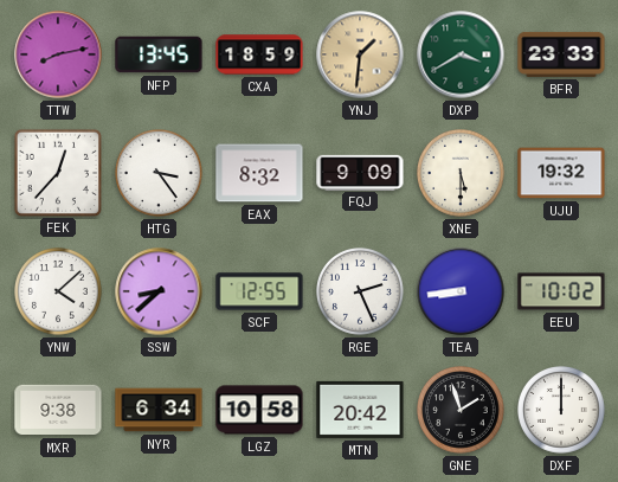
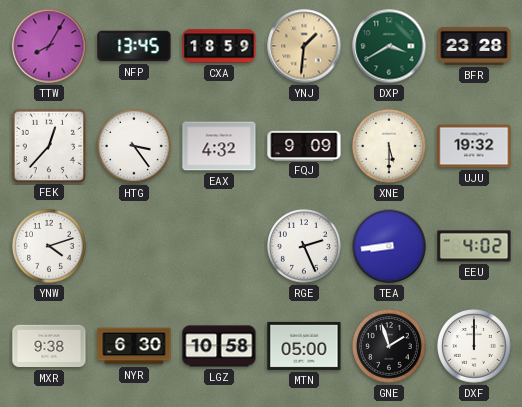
TTW: 8:13 -> 8:05 (49, 46)
BFR: 23:33 -> 23:28 (474, 46)
EAX: 8:32 -> 4:32 (219, 146)
YNW: 4:08 -> 4:12 (50, 247)
SSW: 8:38 -> none (159, 291)
SCF: 12:55 -> none (259, 291)
EEU: 10:02 -> 4:02 (474, 246)
NYR: 6:34 -> 6:30 (134, 346)
MTN: 20:42 -> 05:00 (304, 346)
